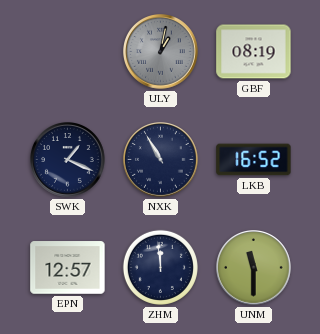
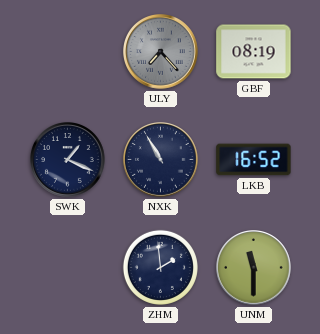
ULY: 1:02 -> 7:23 (161, 52)
EPN: 12:57 -> none (68, 268)
ZHM: 11:59 -> 1:59 (160, 267)
